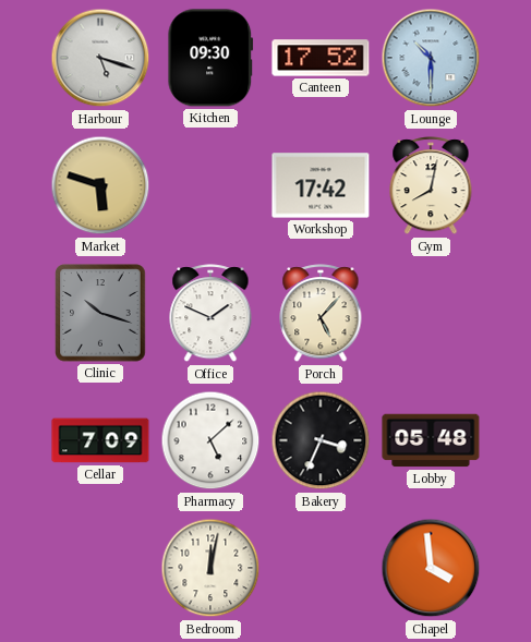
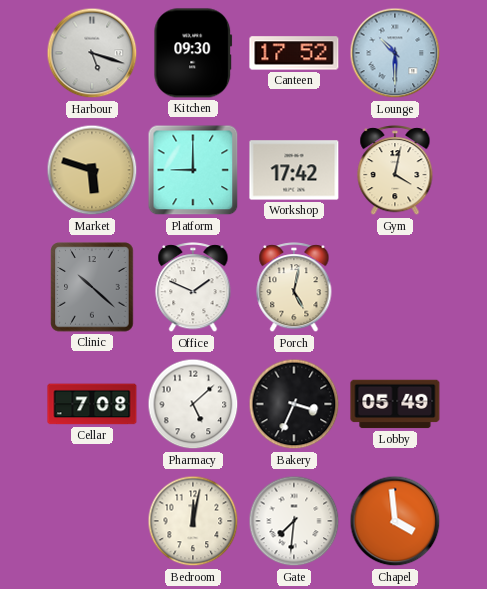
Platform: none -> 9:00 (193, 170)
Gym: 8:02 -> 4:02 (395, 171)
Clinic: 10:18 -> 10:22 (92, 287)
Porch: 5:07 -> 5:02 (294, 288)
Cellar: 7:09 -> 7:08 (92, 404)
Lobby: 05:48 -> 05:49 (395, 404)
Gate: none -> 7:31 (294, 521)
